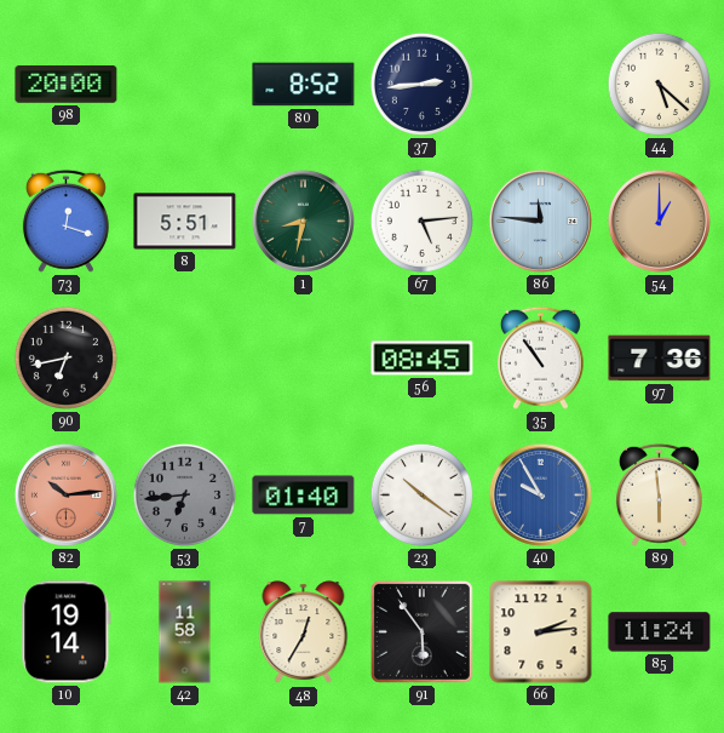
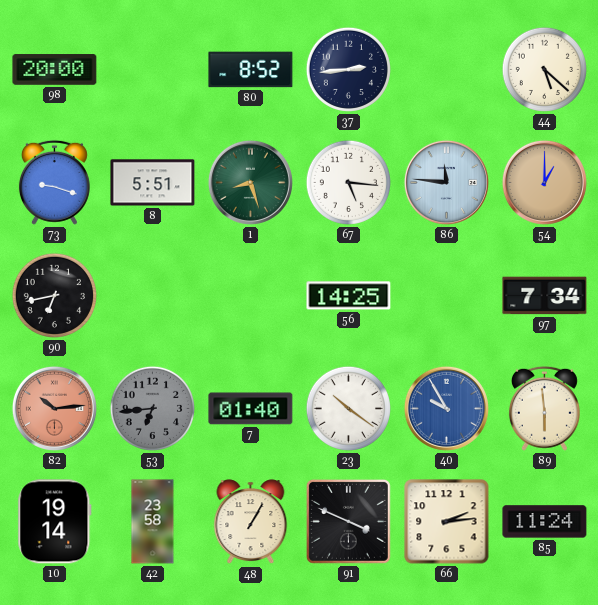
73: 12:18 -> 9:18 (54, 182)
1: 8:32 -> 8:27 (250, 182)
67: 5:14 -> 5:16 (348, 182)
56: 08:45 -> 14:25 (349, 296)
35: 10:54 -> none (540, 357)
97: 7:36 -> 7:34 (545, 296)
42: 11:58 -> 23:58 (153, 522)
48: 12:35 -> 1:05 (251, 522)
91: 5:54 -> 3:49 (348, 521)
